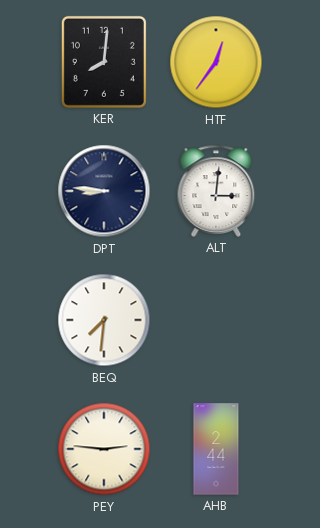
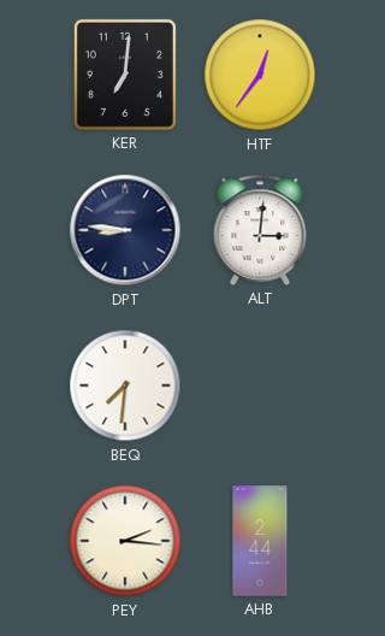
KER: 8:01 -> 7:01 (125, 75)
PEY: 2:46 -> 2:16 (125, 541)
